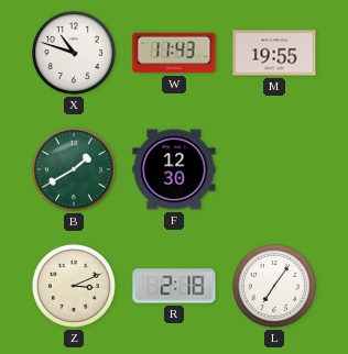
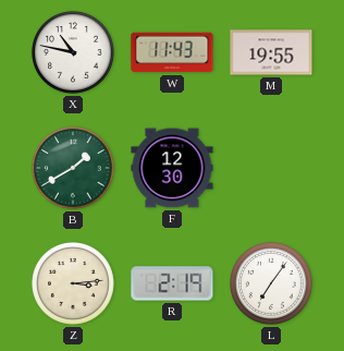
X: 10:48 -> 10:47 (73, 52)
Z: 3:11 -> 3:14 (73, 283)
R: 2:18 -> 2:19 (172, 283)
